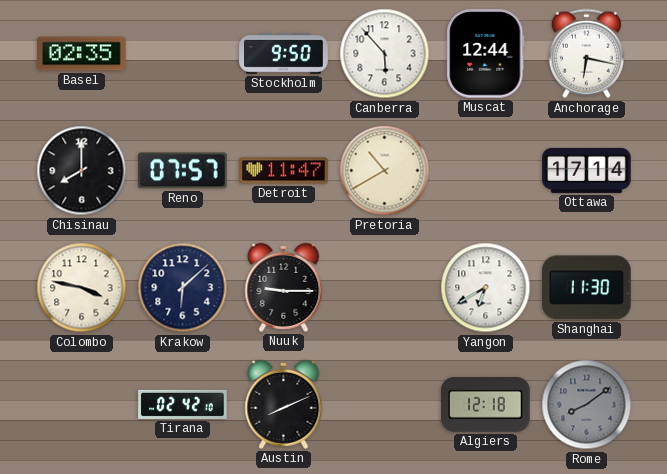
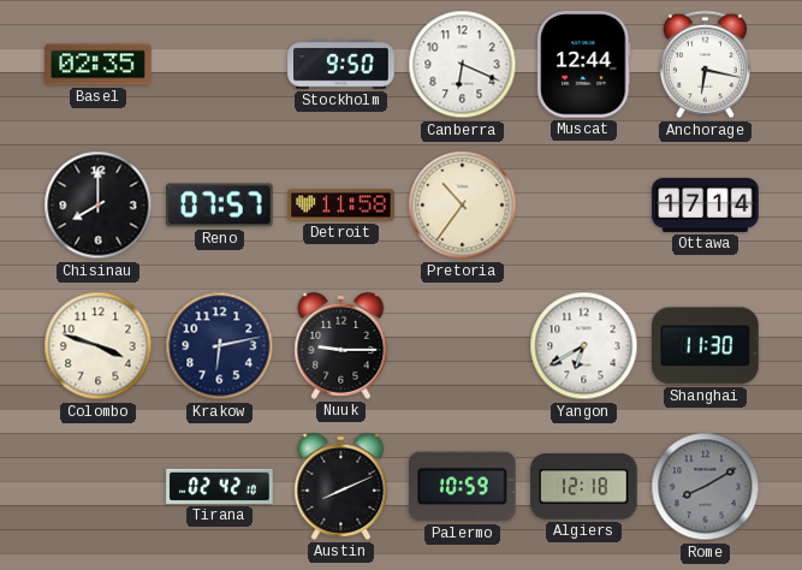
Canberra: 5:53 -> 6:19 (463, 65)
Detroit: 11:47 -> 11:58 (341, 206)
Pretoria: 10:40 -> 10:36 (463, 206)
Colombo: 3:47 -> 3:48 (99, 346)
Krakow: 6:08 -> 6:13 (220, 346)
Palermo: none -> 10:59 (463, 487)
Rome: 8:09 -> 8:10 (706, 487)
